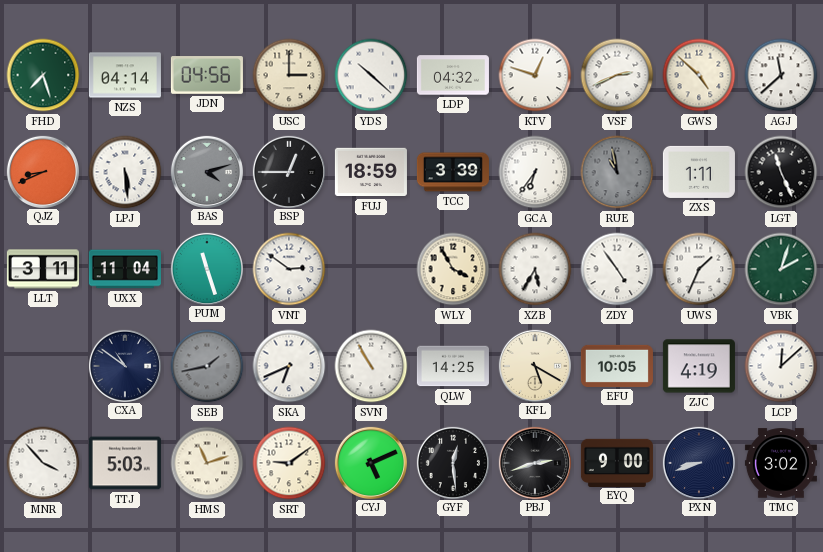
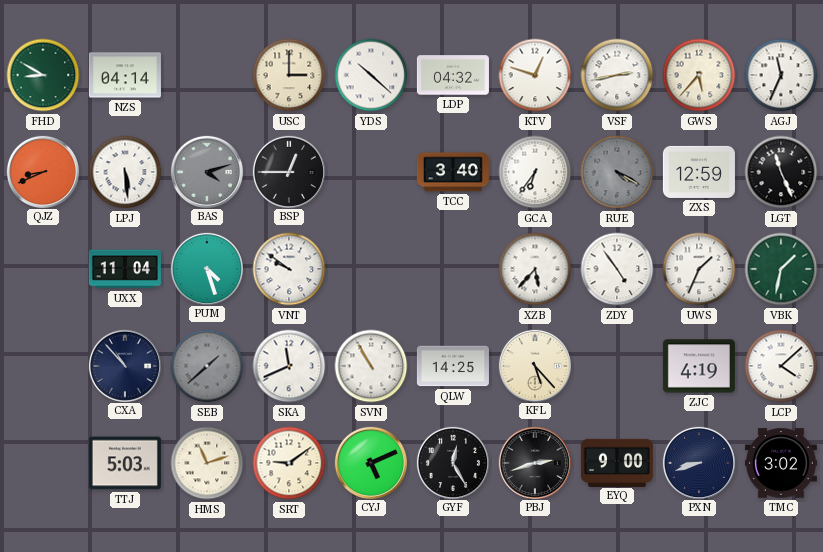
FHD: 7:27 -> 8:50 (43, 75)
JDN: 04:56 -> none (207, 75)
VSF: 2:41 -> 2:43 (617, 75)
GWS: 4:52 -> 5:37 (699, 75)
AGJ: 11:38 -> 11:34 (781, 75)
FUJ: 18:59 -> none (371, 172)
TCC: 3:39 -> 3:40 (453, 172)
RUE: 10:58 -> 4:20 (617, 172)
ZXS: 1:11 -> 12:59 (699, 172)
LLT: 3:11 -> none (43, 269)
PUM: 11:27 -> 4:27 (206, 268)
VNT: 2:51 -> 9:51 (289, 269)
WLY: 3:55 -> none (453, 269)
XZB: 5:35 -> 5:37 (535, 269)
VBK: 2:03 -> 1:32 (781, 269)
CXA: 10:51 -> 10:53 (124, 365)
SEB: 1:43 -> 1:38 (207, 366)
SKA: 6:41 -> 11:41 (289, 366)
KFL: 5:20 -> 5:23 (534, 365)
EFU: 10:05 -> none (617, 366)
LCP: 12:08 -> 4:08 (781, 366)
MNR: 3:53 -> none (43, 463)
GYF: 12:29 -> 12:25 (452, 462)
